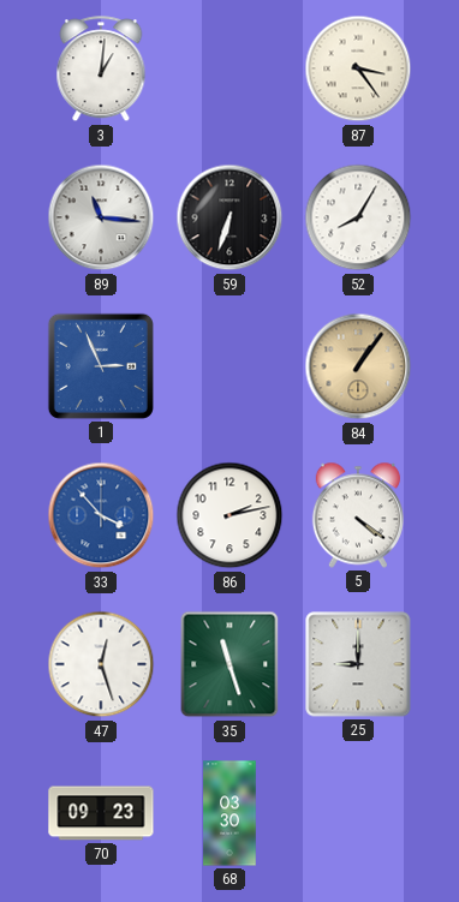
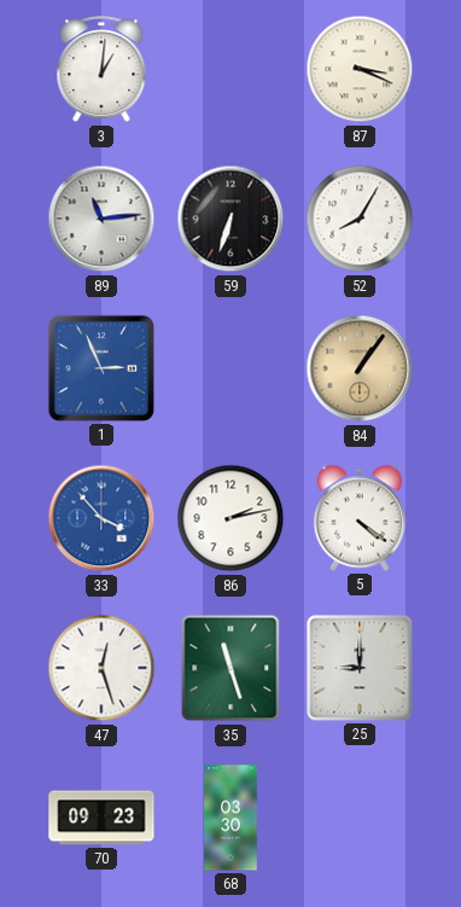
87: 3:24 -> 3:19 (360, 69)
89: 11:16 -> 11:14 (101, 219)
